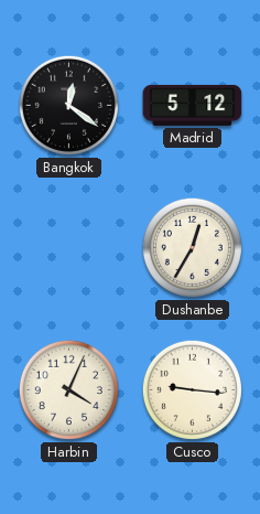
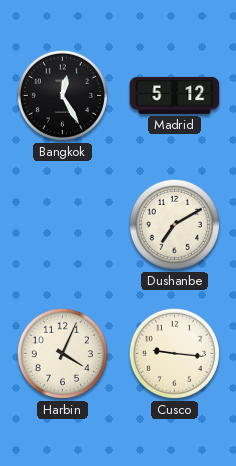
Bangkok: 12:21 -> 12:25 (62, 95)
Dushanbe: 12:35 -> 7:10 (174, 224)
